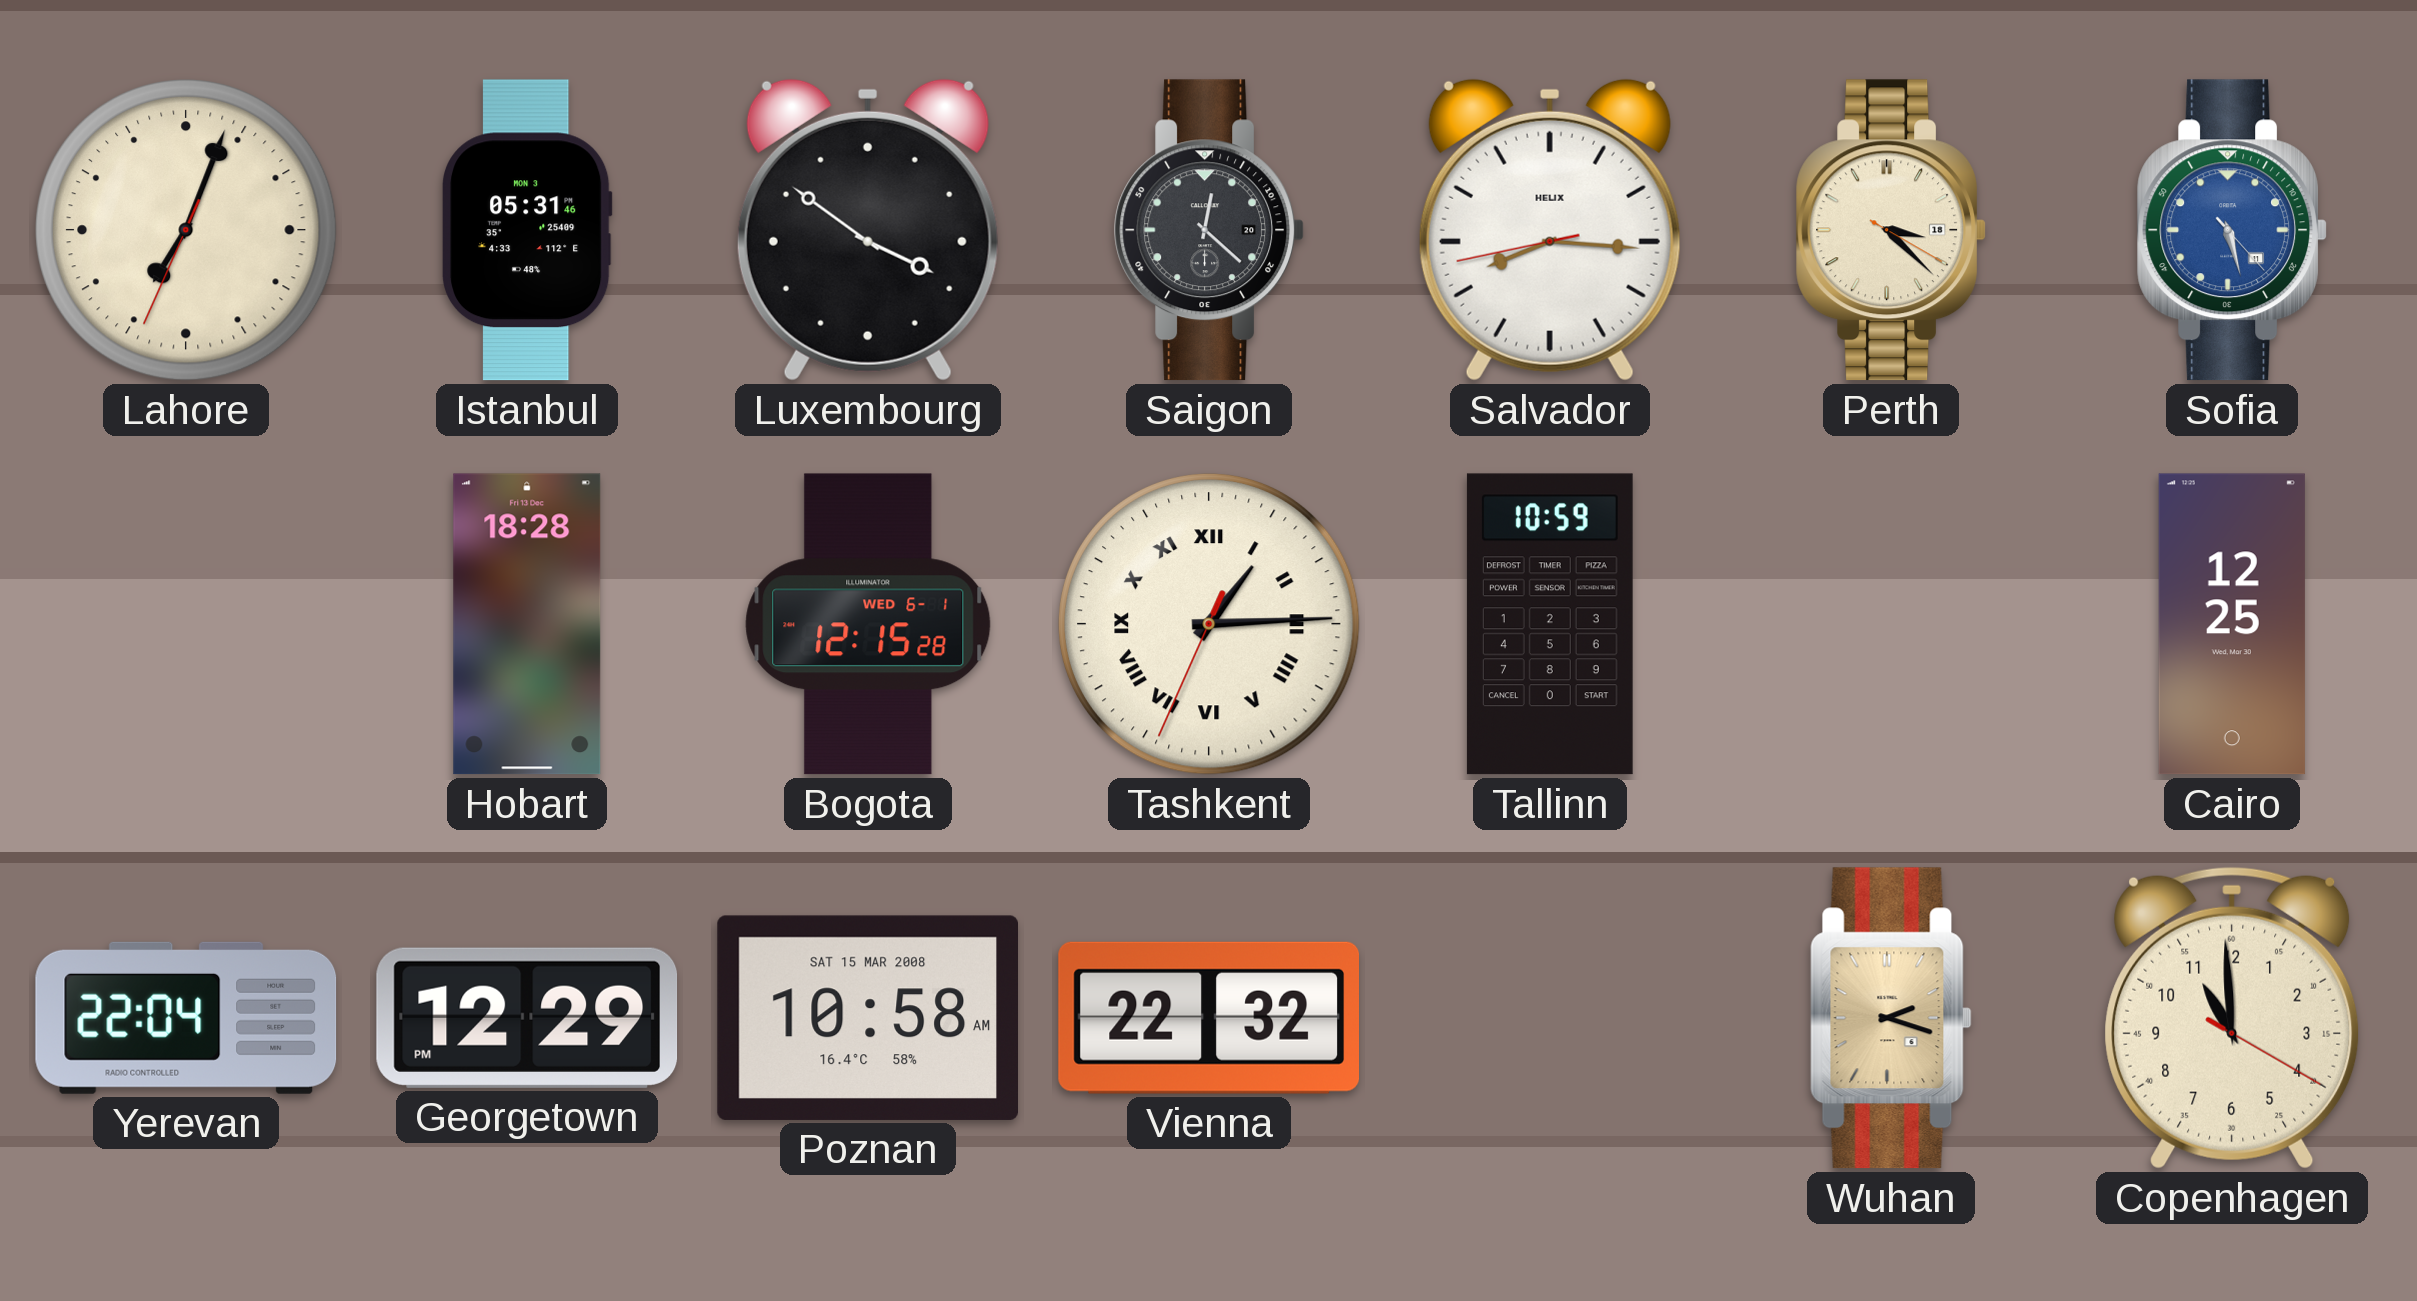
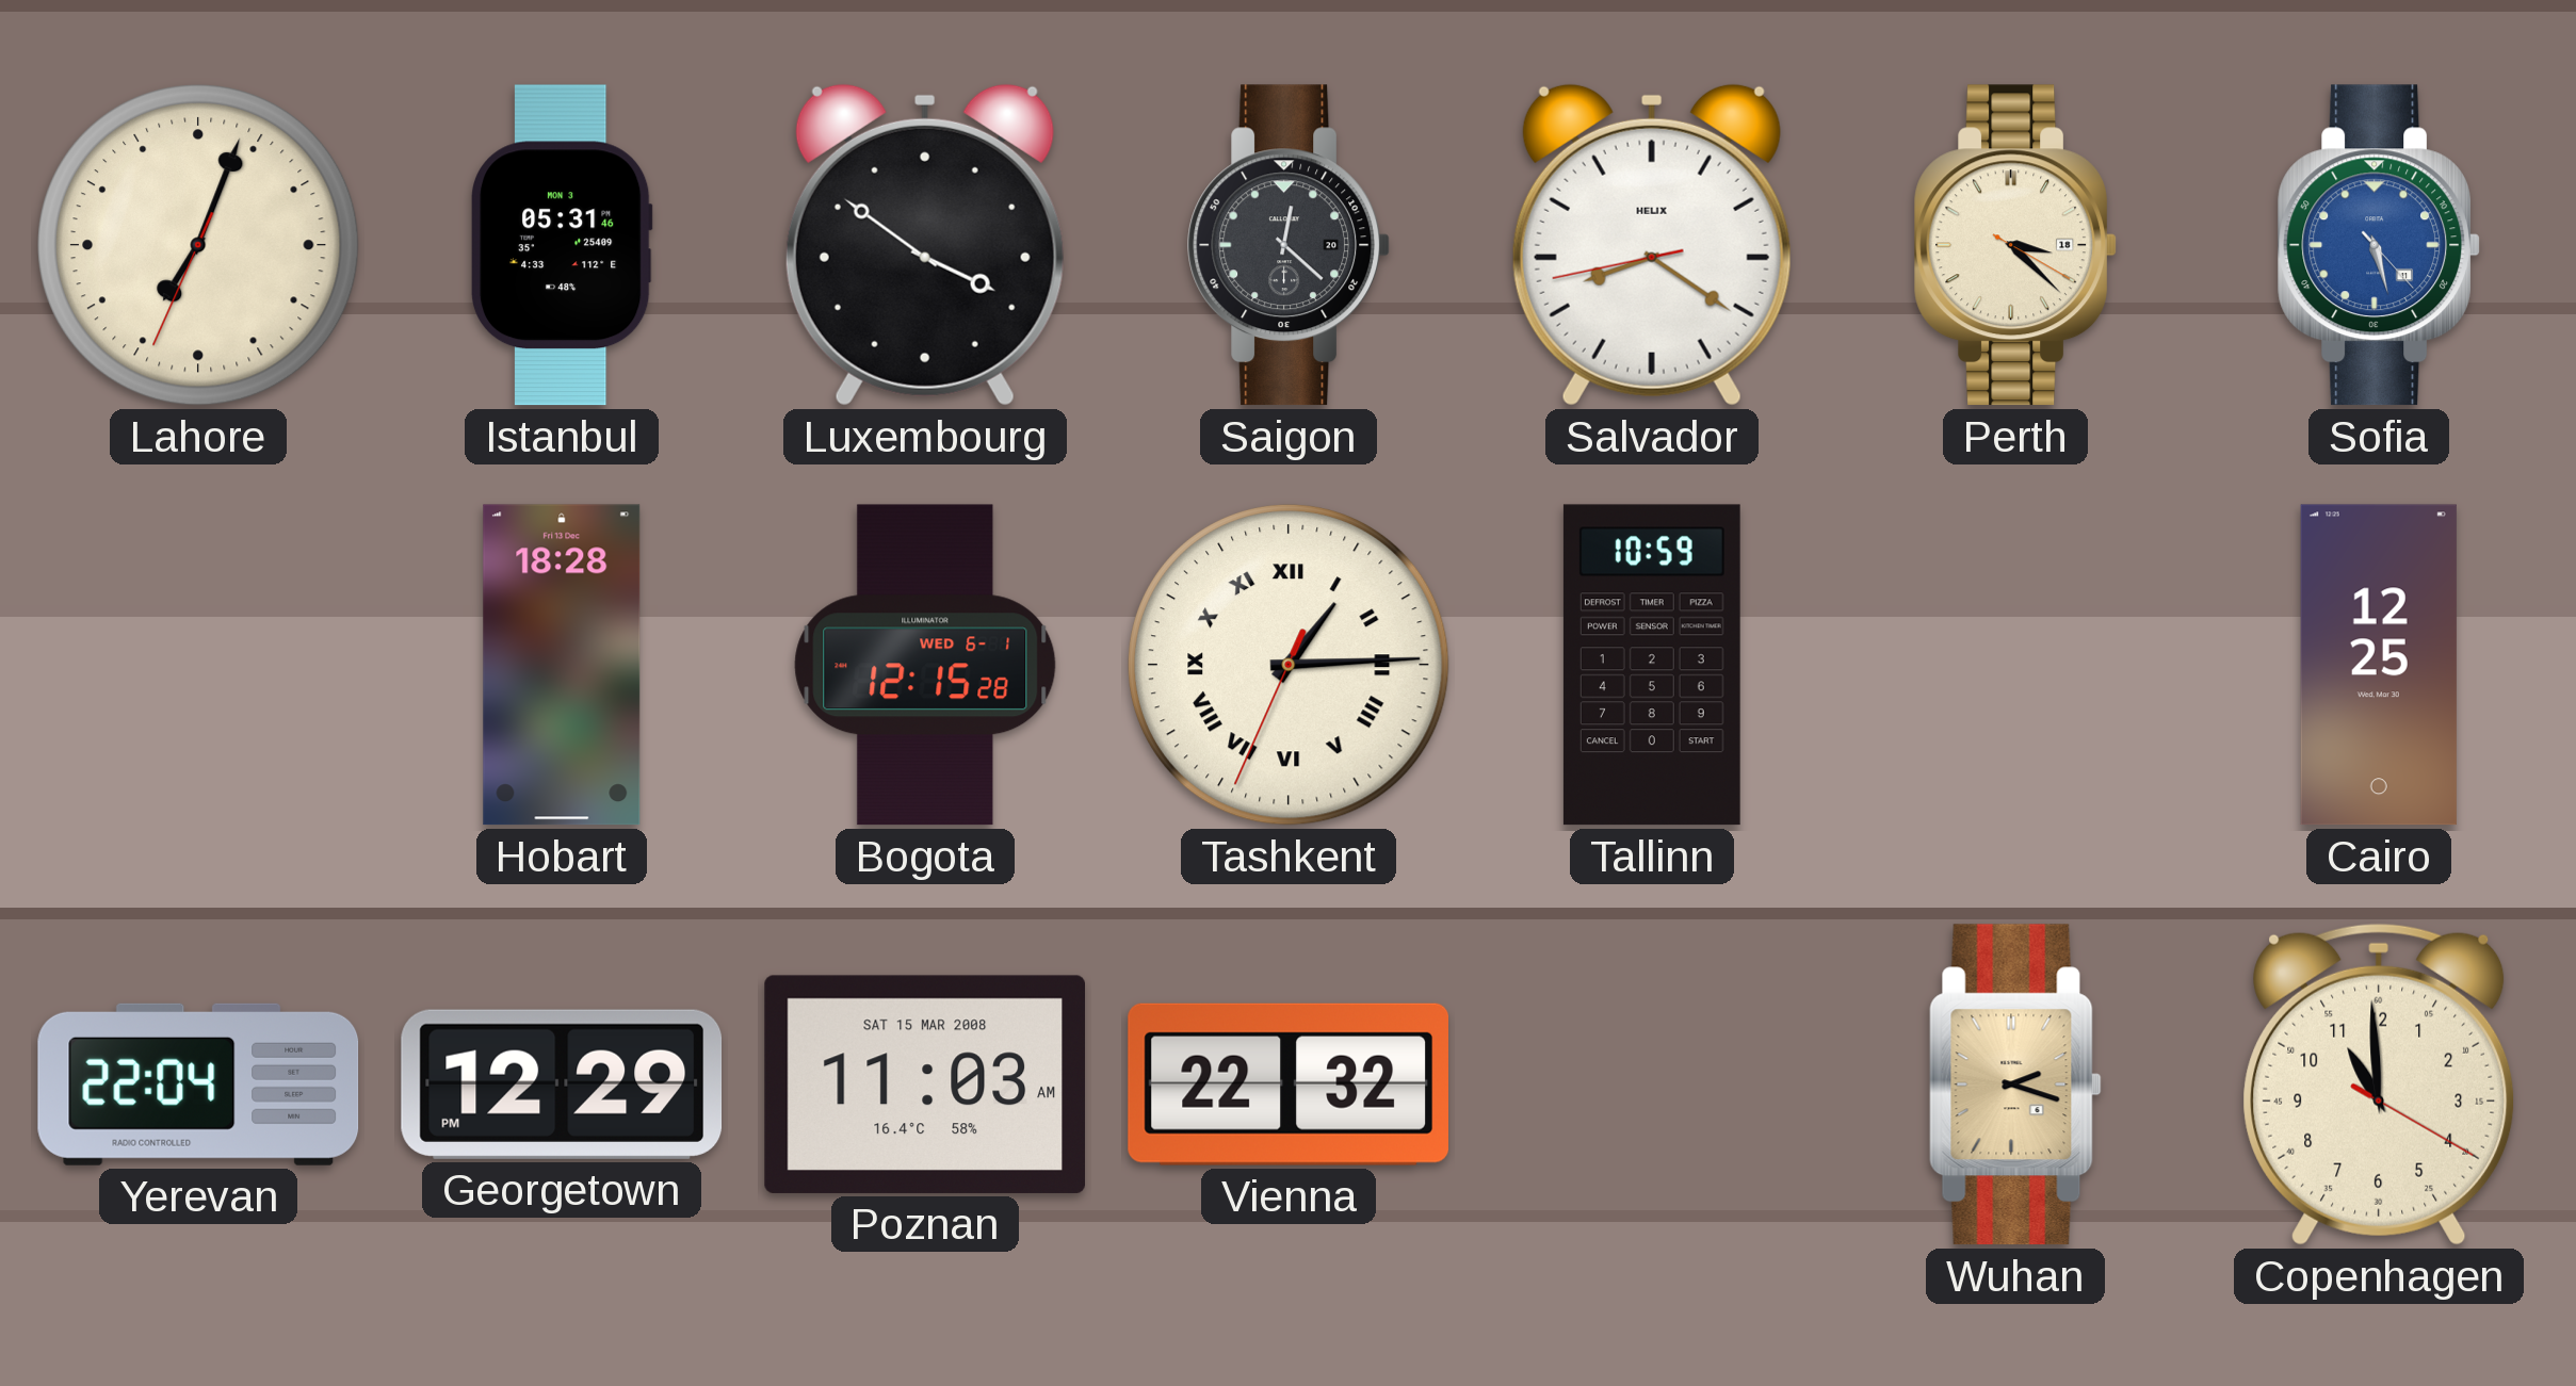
Salvador: 8:15 -> 8:20 (1652, 245)
Poznan: 10:58 -> 11:03 (924, 1085)
